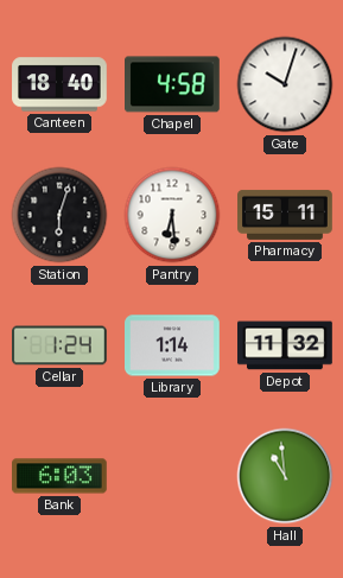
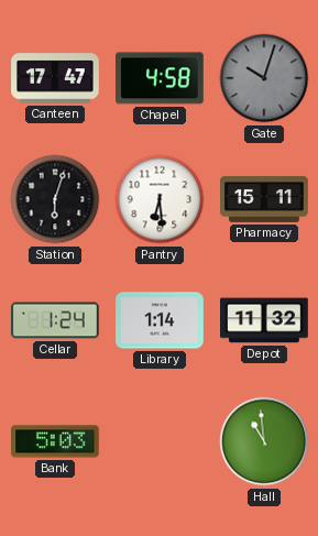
Canteen: 18:40 -> 17:47 (55, 78)
Gate dial: white -> grey (264, 78)
Bank: 6:03 -> 5:03 (56, 441)
